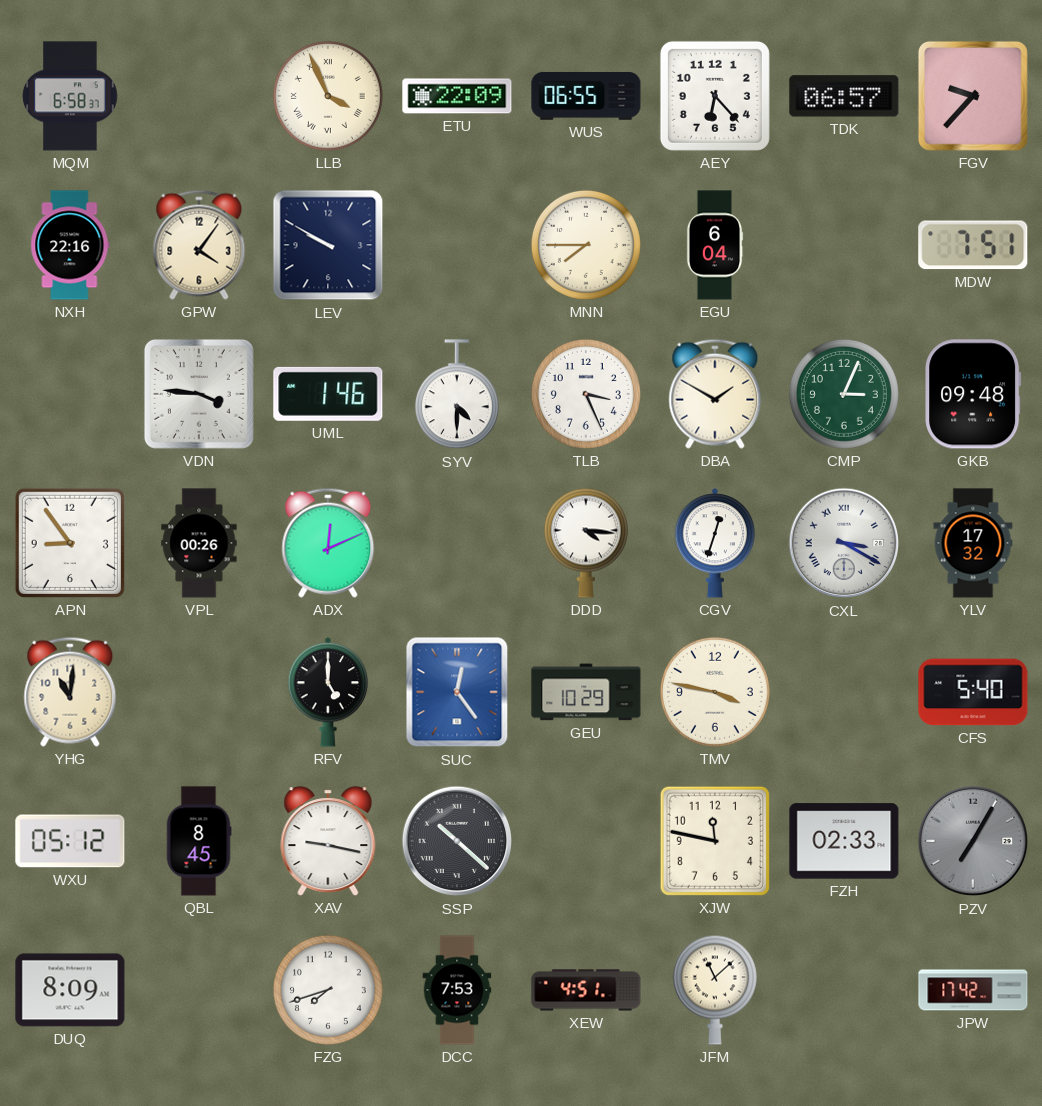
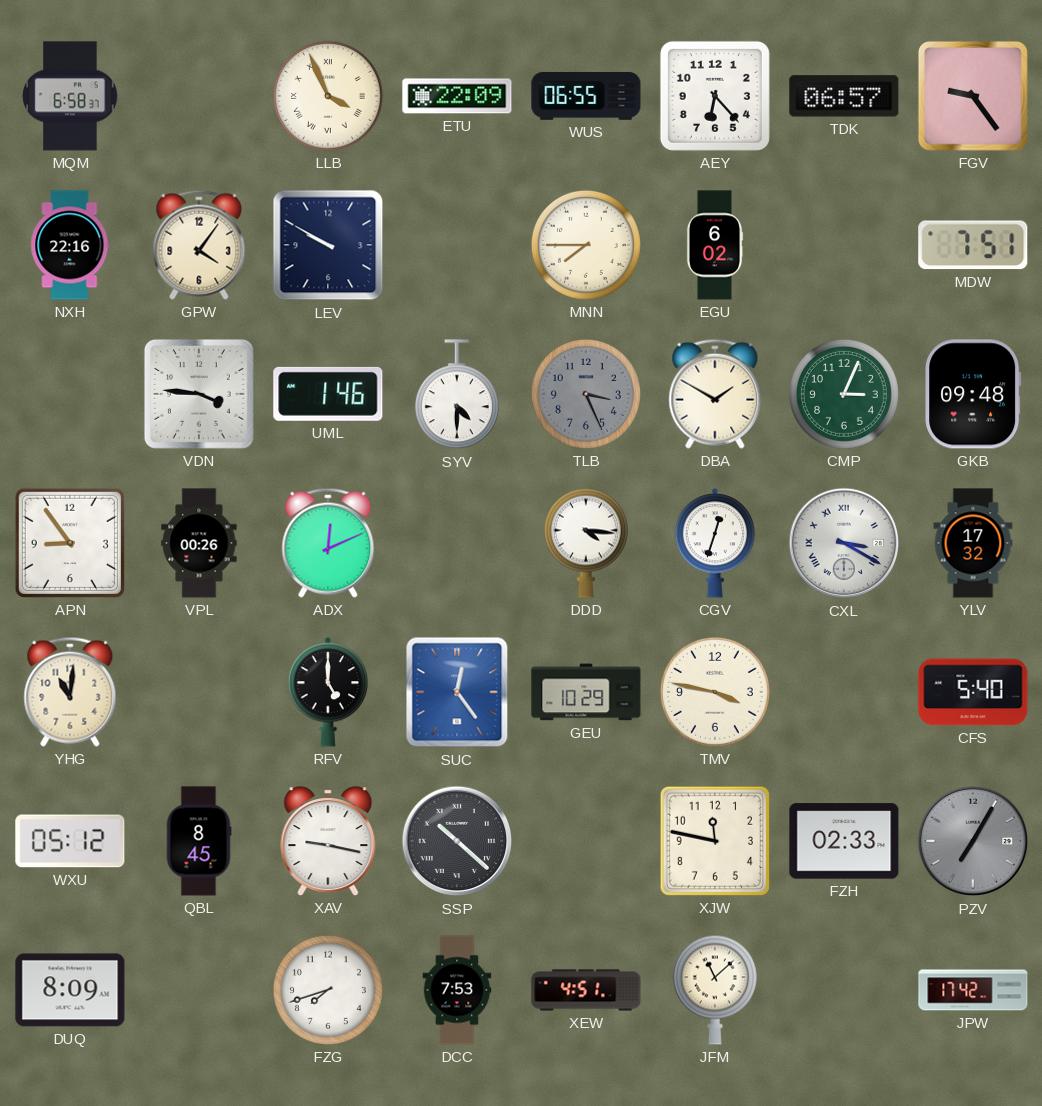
FGV: 9:37 -> 9:24 (973, 96)
EGU: 6:04 -> 6:02 (715, 245)
TLB dial: white -> grey (586, 394)
